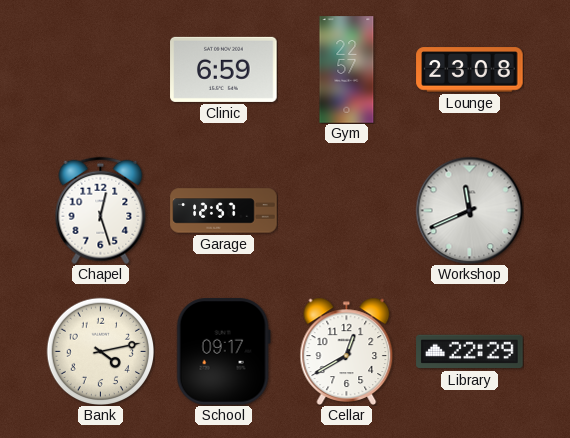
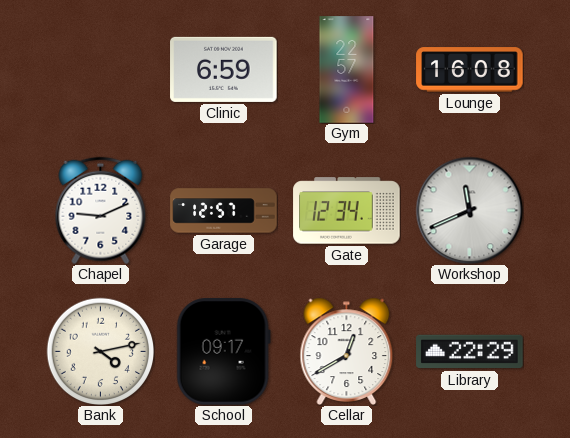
Lounge: 23:08 -> 16:08 (470, 70)
Chapel: 12:27 -> 9:11 (101, 210)
Gate: none -> 12:34 (347, 211)
